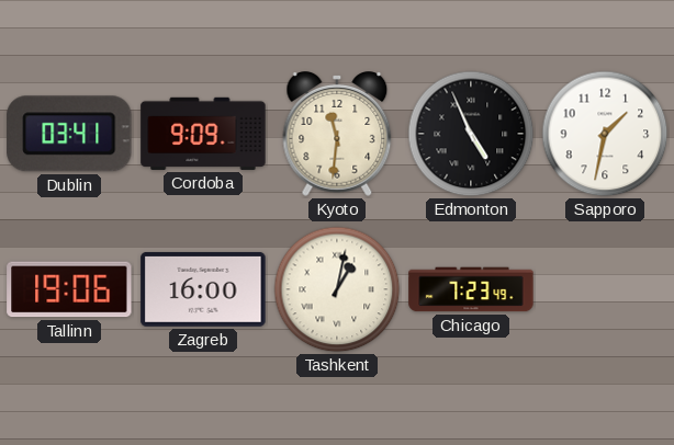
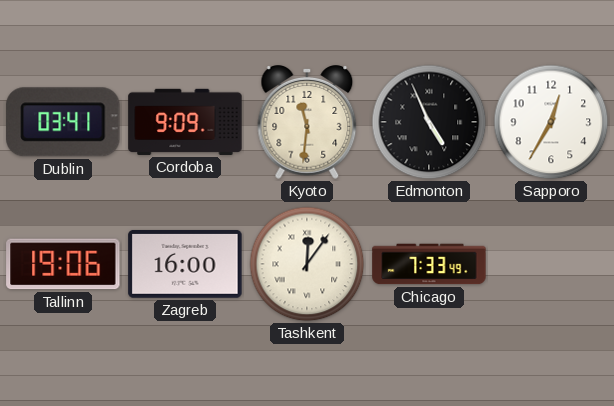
Sapporo: 1:32 -> 12:35 (551, 122)
Tashkent: 1:02 -> 12:06 (307, 264)
Chicago: 7:23 -> 7:33 (429, 264)
